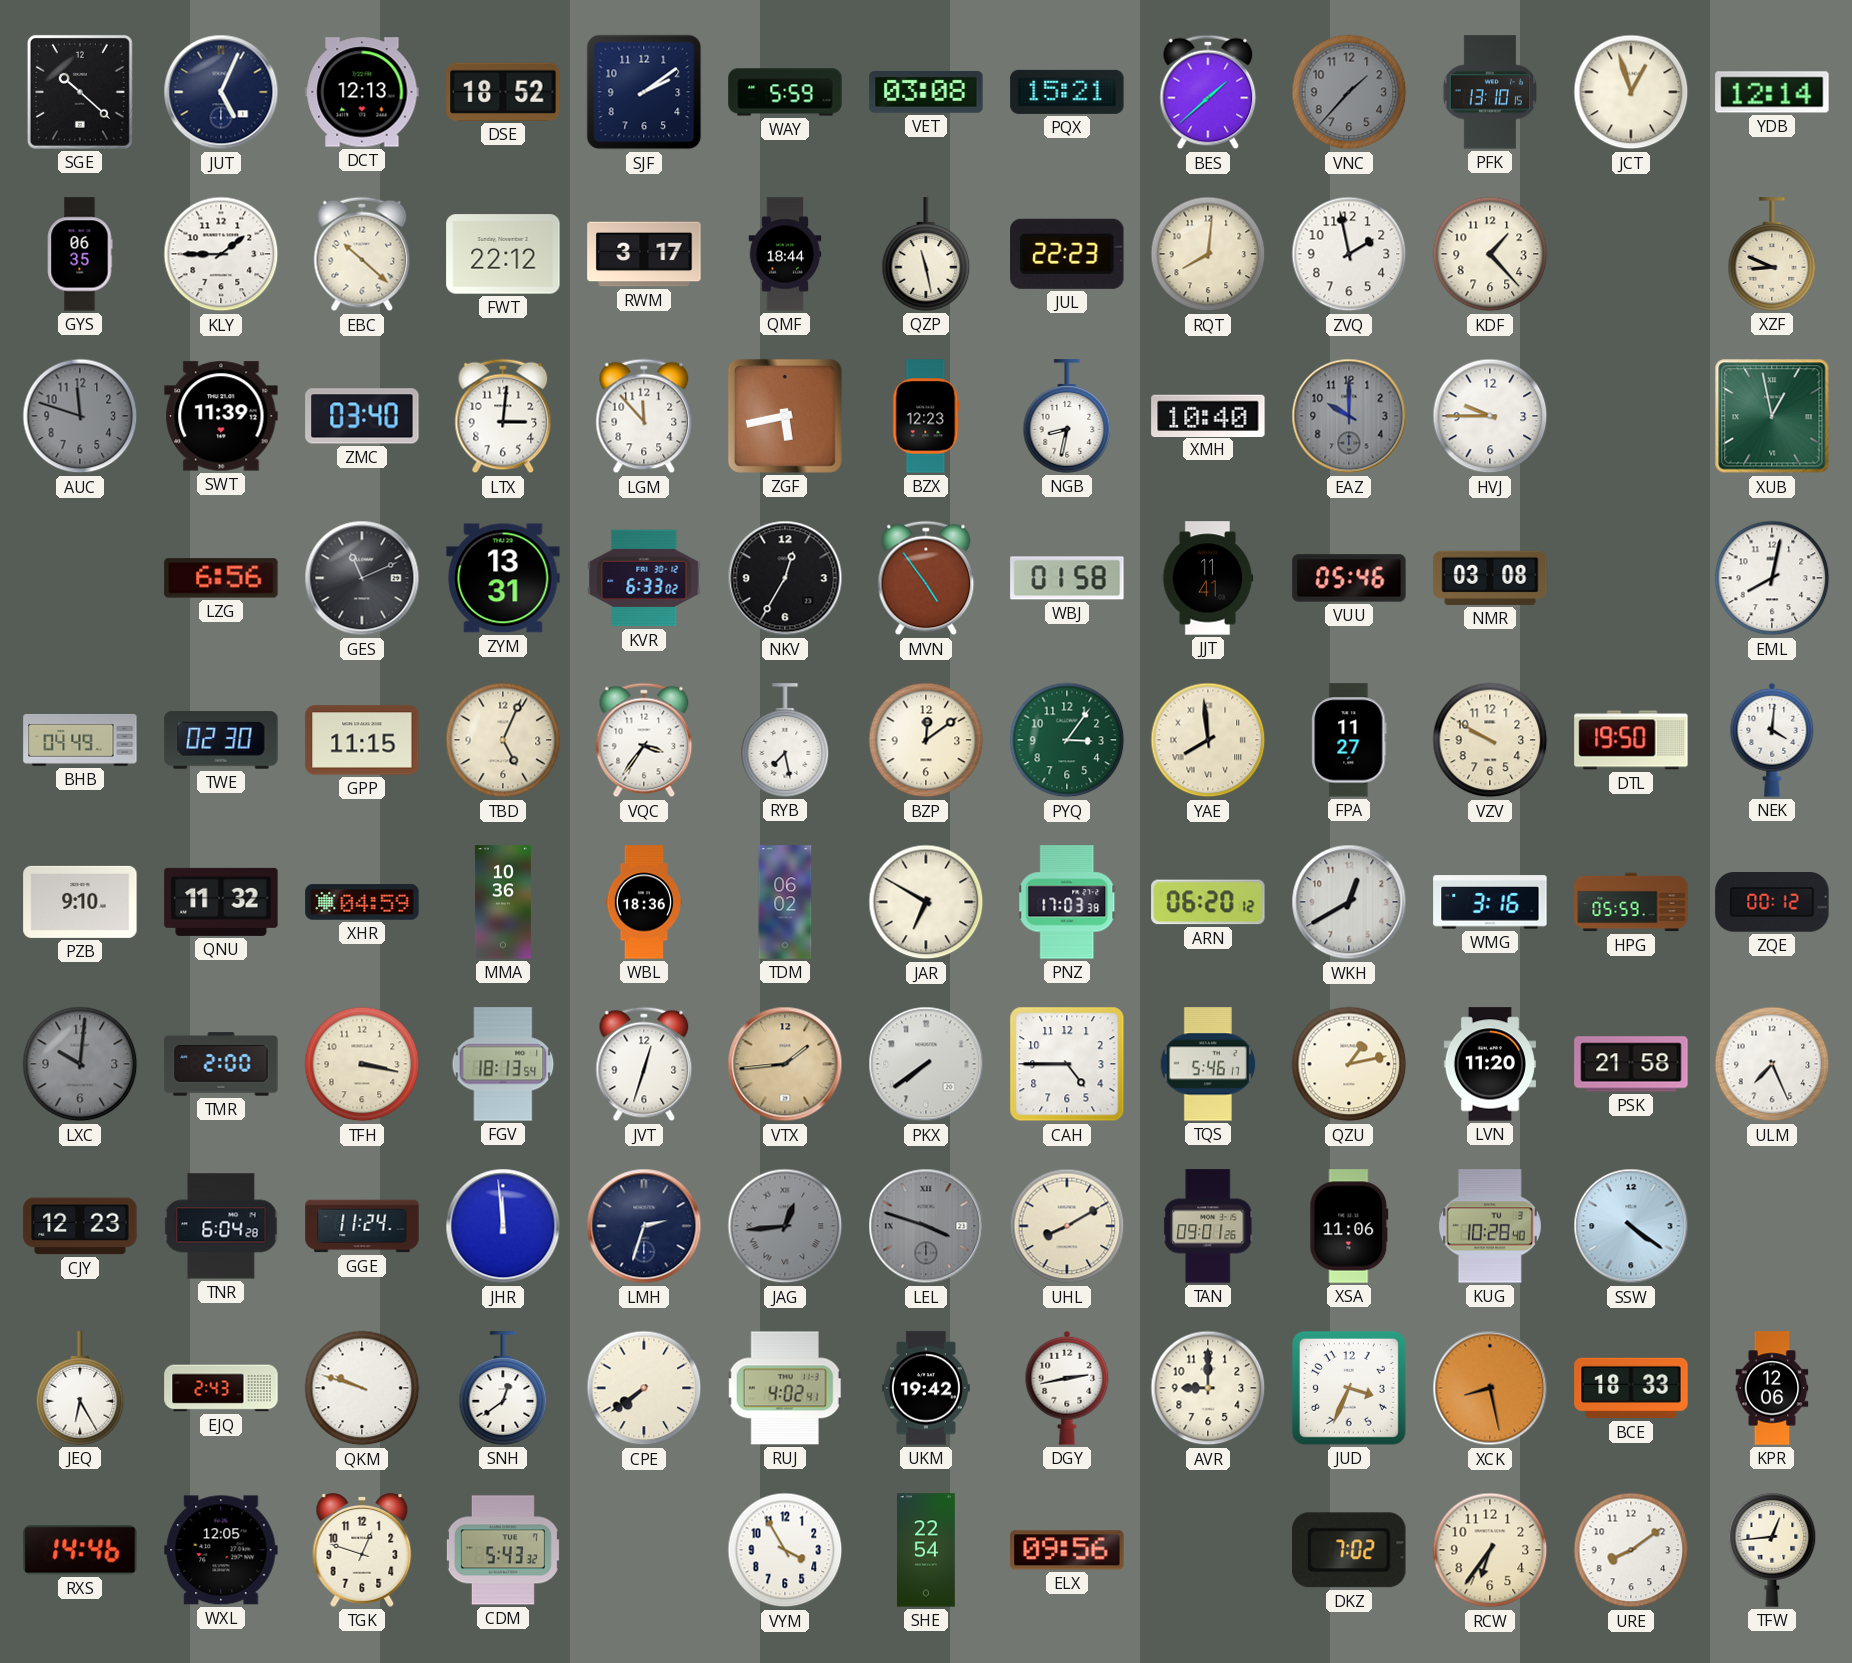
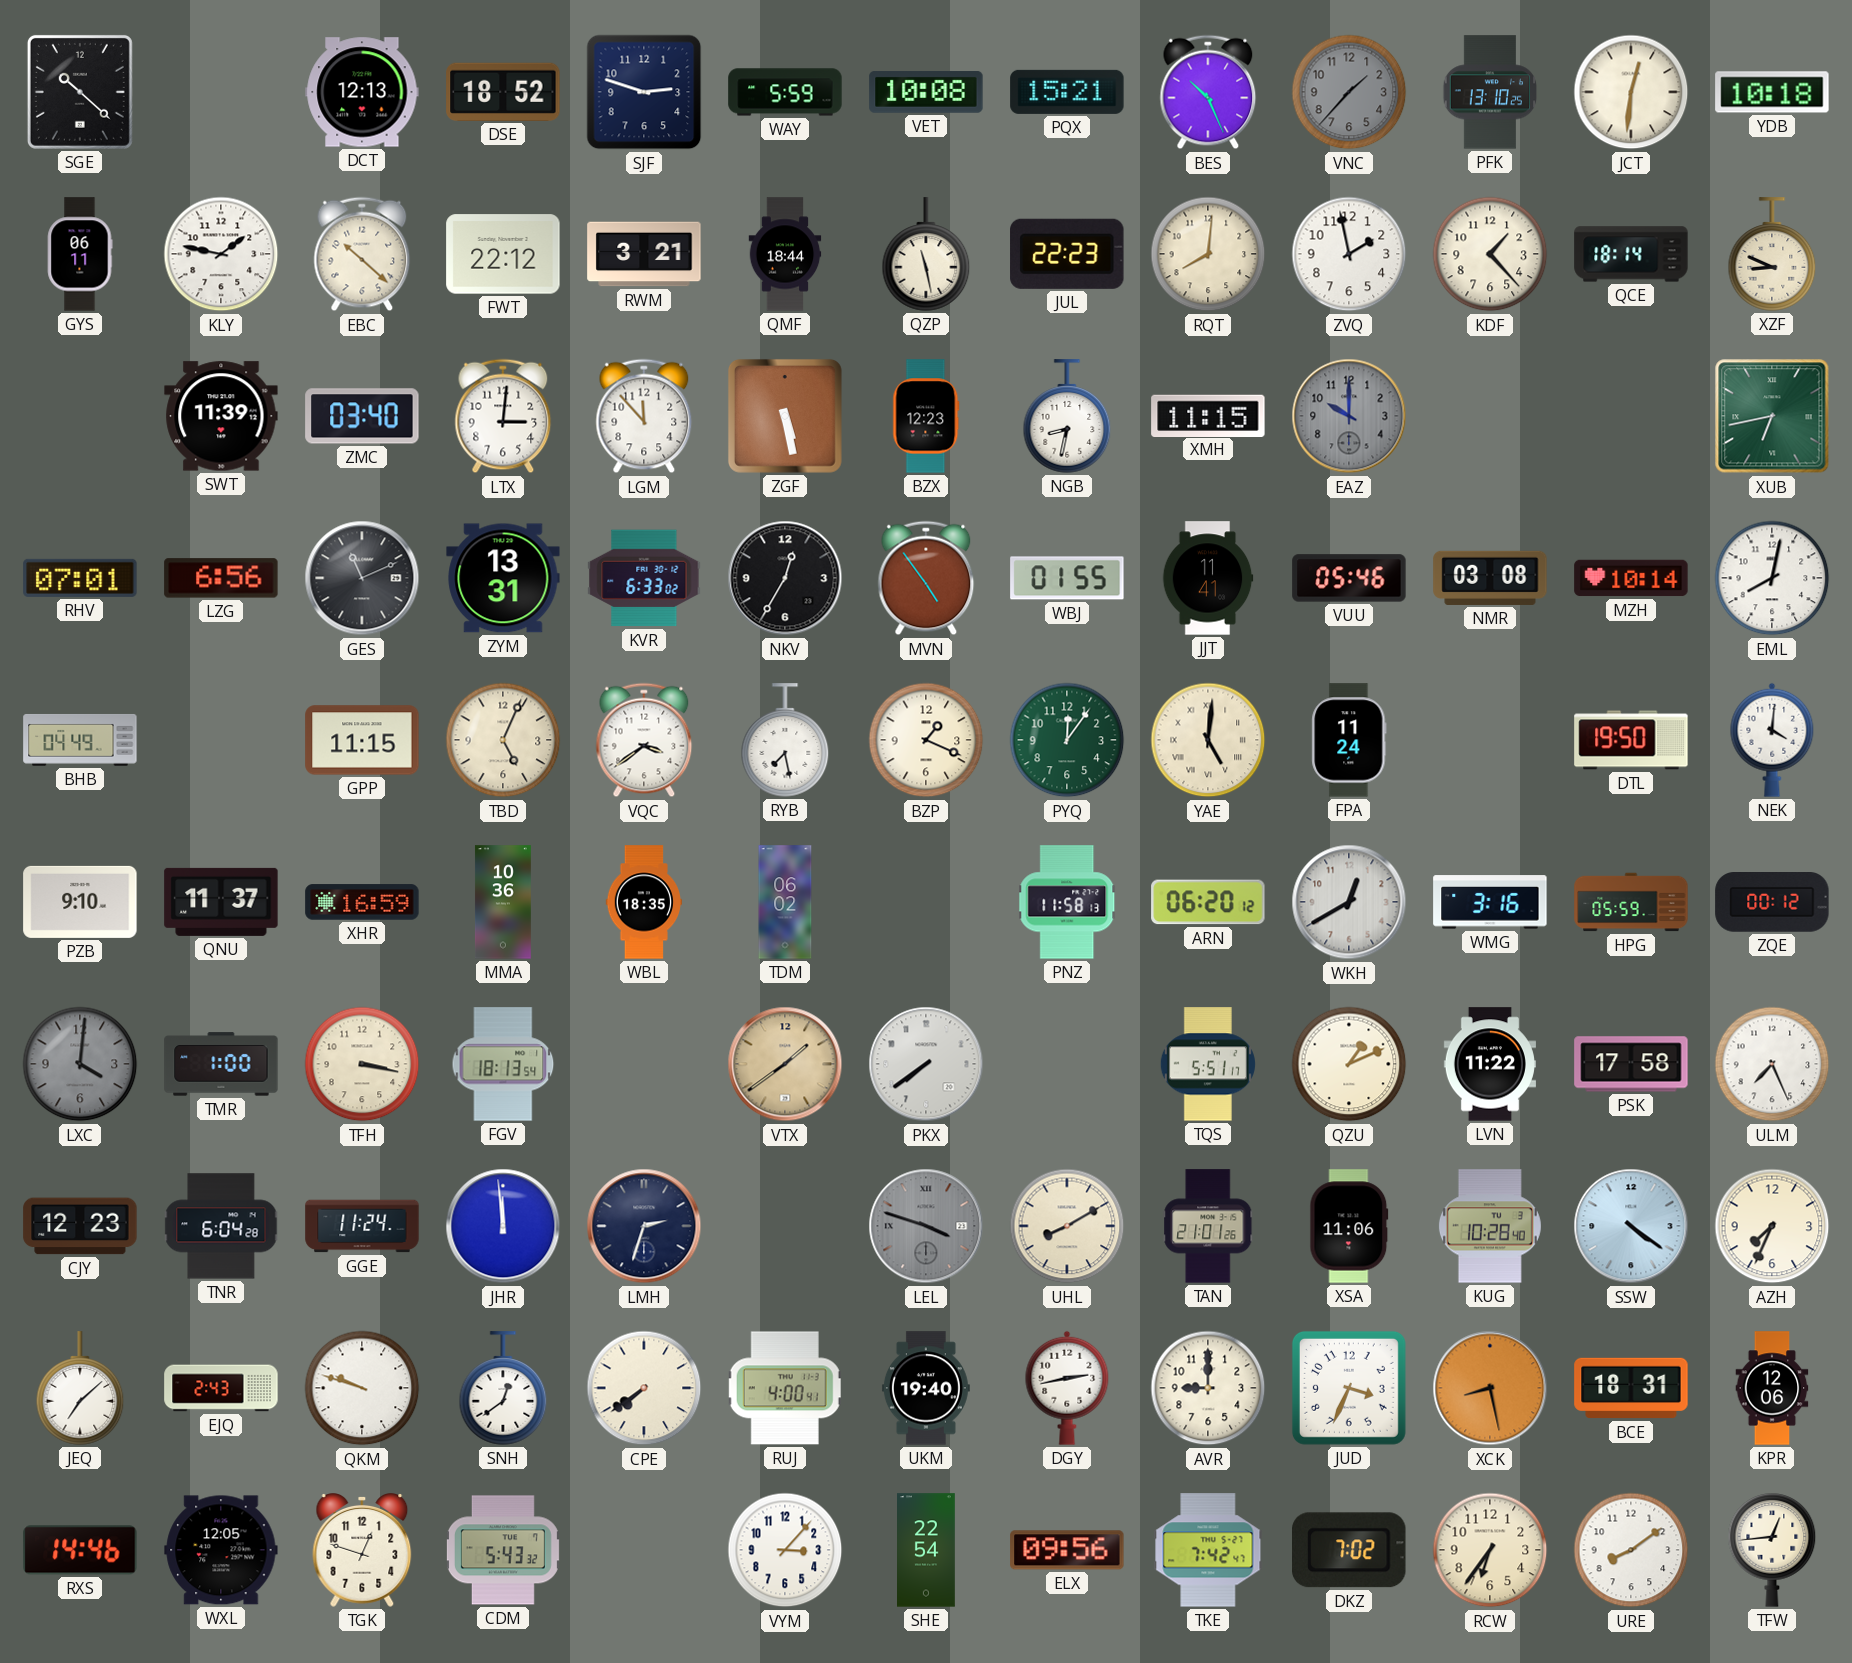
JUT: 5:04 -> none (221, 92)
SJF: 2:09 -> 2:48 (644, 92)
VET: 03:08 -> 10:08 (926, 93)
BES: 1:38 -> 10:26 (1208, 92)
PFK: 13:10:15 -> 13:10:25 (1490, 92)
JCT: 12:57 -> 12:31 (1631, 92)
YDB: 12:14 -> 10:18 (1772, 92)
GYS: 06:35 -> 06:11 (80, 254)
KLY: 1:45 -> 1:47 (221, 254)
RWM: 3:17 -> 3:21 (644, 254)
QCE: none -> 18:14 (1631, 254)
AUC: 11:48 -> none (80, 416)
ZGF: 5:43 -> 5:28 (785, 416)
XMH: 10:40 -> 11:15 (1208, 415)
HVJ: 9:45 -> none (1490, 416)
XUB: 12:58 -> 6:43 (1772, 416)
RHV: none -> 07:01 (80, 578)
WBJ: 01:58 -> 01:55 (1067, 578)
MZH: none -> 10:14 (1631, 578)
TWE: 02:30 -> none (221, 740)
VQC: 3:36 -> 3:39 (644, 740)
BZP: 12:09 -> 1:19 (926, 740)
PYQ: 3:06 -> 12:06 (1067, 740)
YAE: 7:59 -> 5:01 (1208, 740)
FPA: 11:27 -> 11:24 (1349, 740)
VZV: 9:50 -> none (1490, 740)
QNU: 11:32 -> 11:37 (221, 902)
XHR: 04:59 -> 16:59 (362, 902)
WBL: 18:36 -> 18:35 (644, 902)
JAR: 6:50 -> none (926, 902)
PNZ: 17:03 -> 11:58 (1068, 902)
LXC: 10:01 -> 4:01 (80, 1064)
TMR: 2:00 -> 1:00 (221, 1064)
JVT: 12:33 -> none (644, 1064)
VTX: 1:44 -> 1:39 (785, 1064)
CAH: 4:45 -> none (1067, 1064)
TQS: 5:46 -> 5:51 (1208, 1064)
QZU: 1:13 -> 1:11 (1349, 1064)
LVN: 11:20 -> 11:22 (1490, 1064)
PSK: 21:58 -> 17:58 (1631, 1064)
JAG: 12:44 -> none (785, 1226)
TAN: 09:01 -> 21:01 (1208, 1226)
AZH: none -> 7:34 (1772, 1226)
JEQ: 6:25 -> 7:08 (80, 1388)
RUJ: 4:02 -> 4:00 (785, 1388)
UKM: 19:42 -> 19:40 (926, 1388)
BCE: 18:33 -> 18:31 (1631, 1388)
VYM: 3:55 -> 3:07 (785, 1550)
TKE: none -> 7:42 (1208, 1550)
